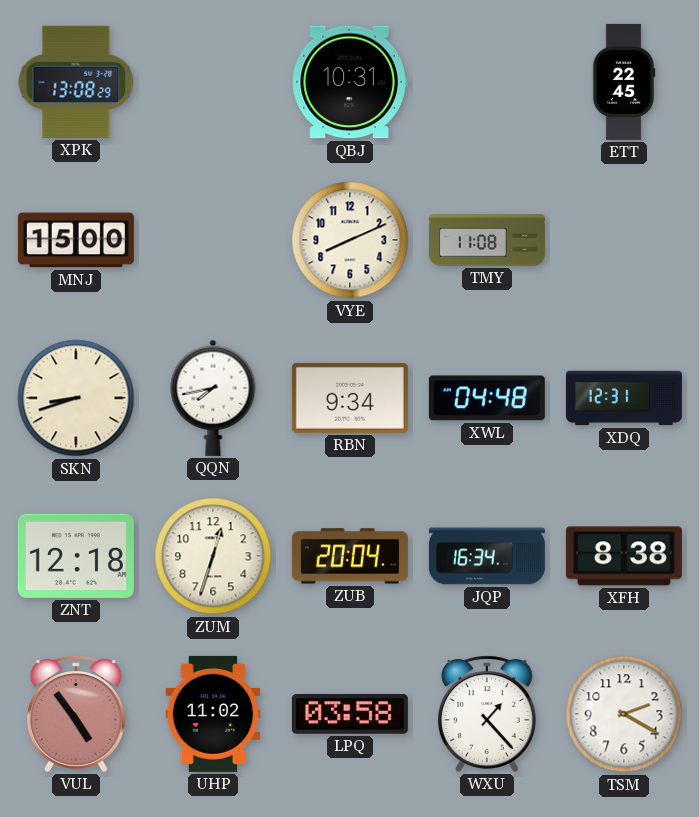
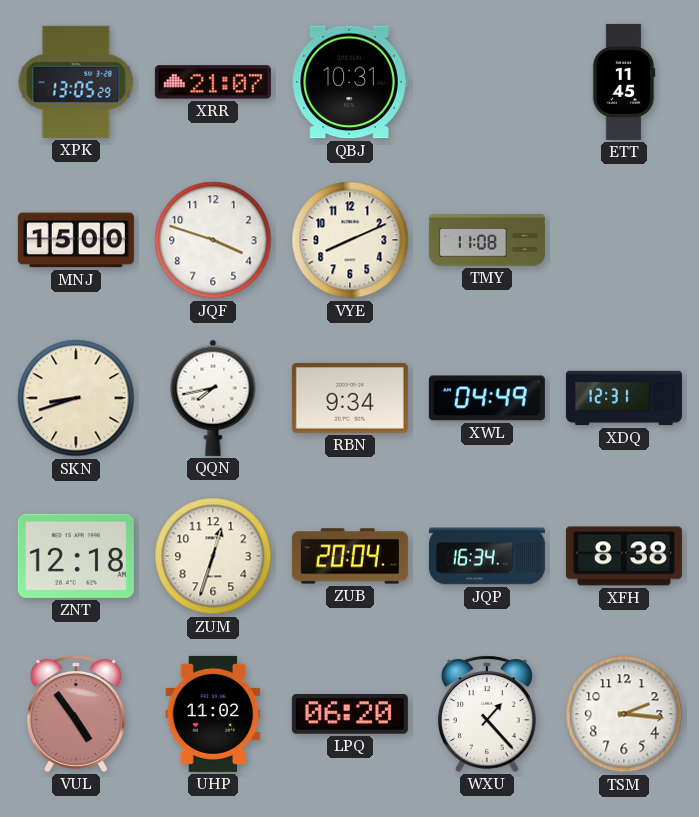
XPK: 13:08 -> 13:05 (76, 82)
XRR: none -> 21:07 (213, 82)
ETT: 22:45 -> 11:45 (624, 82)
JQF: none -> 3:48 (213, 240)
XWL: 04:48 -> 04:49 (487, 398)
LPQ: 03:58 -> 06:20 (350, 715)
TSM: 2:20 -> 2:16 (624, 714)
